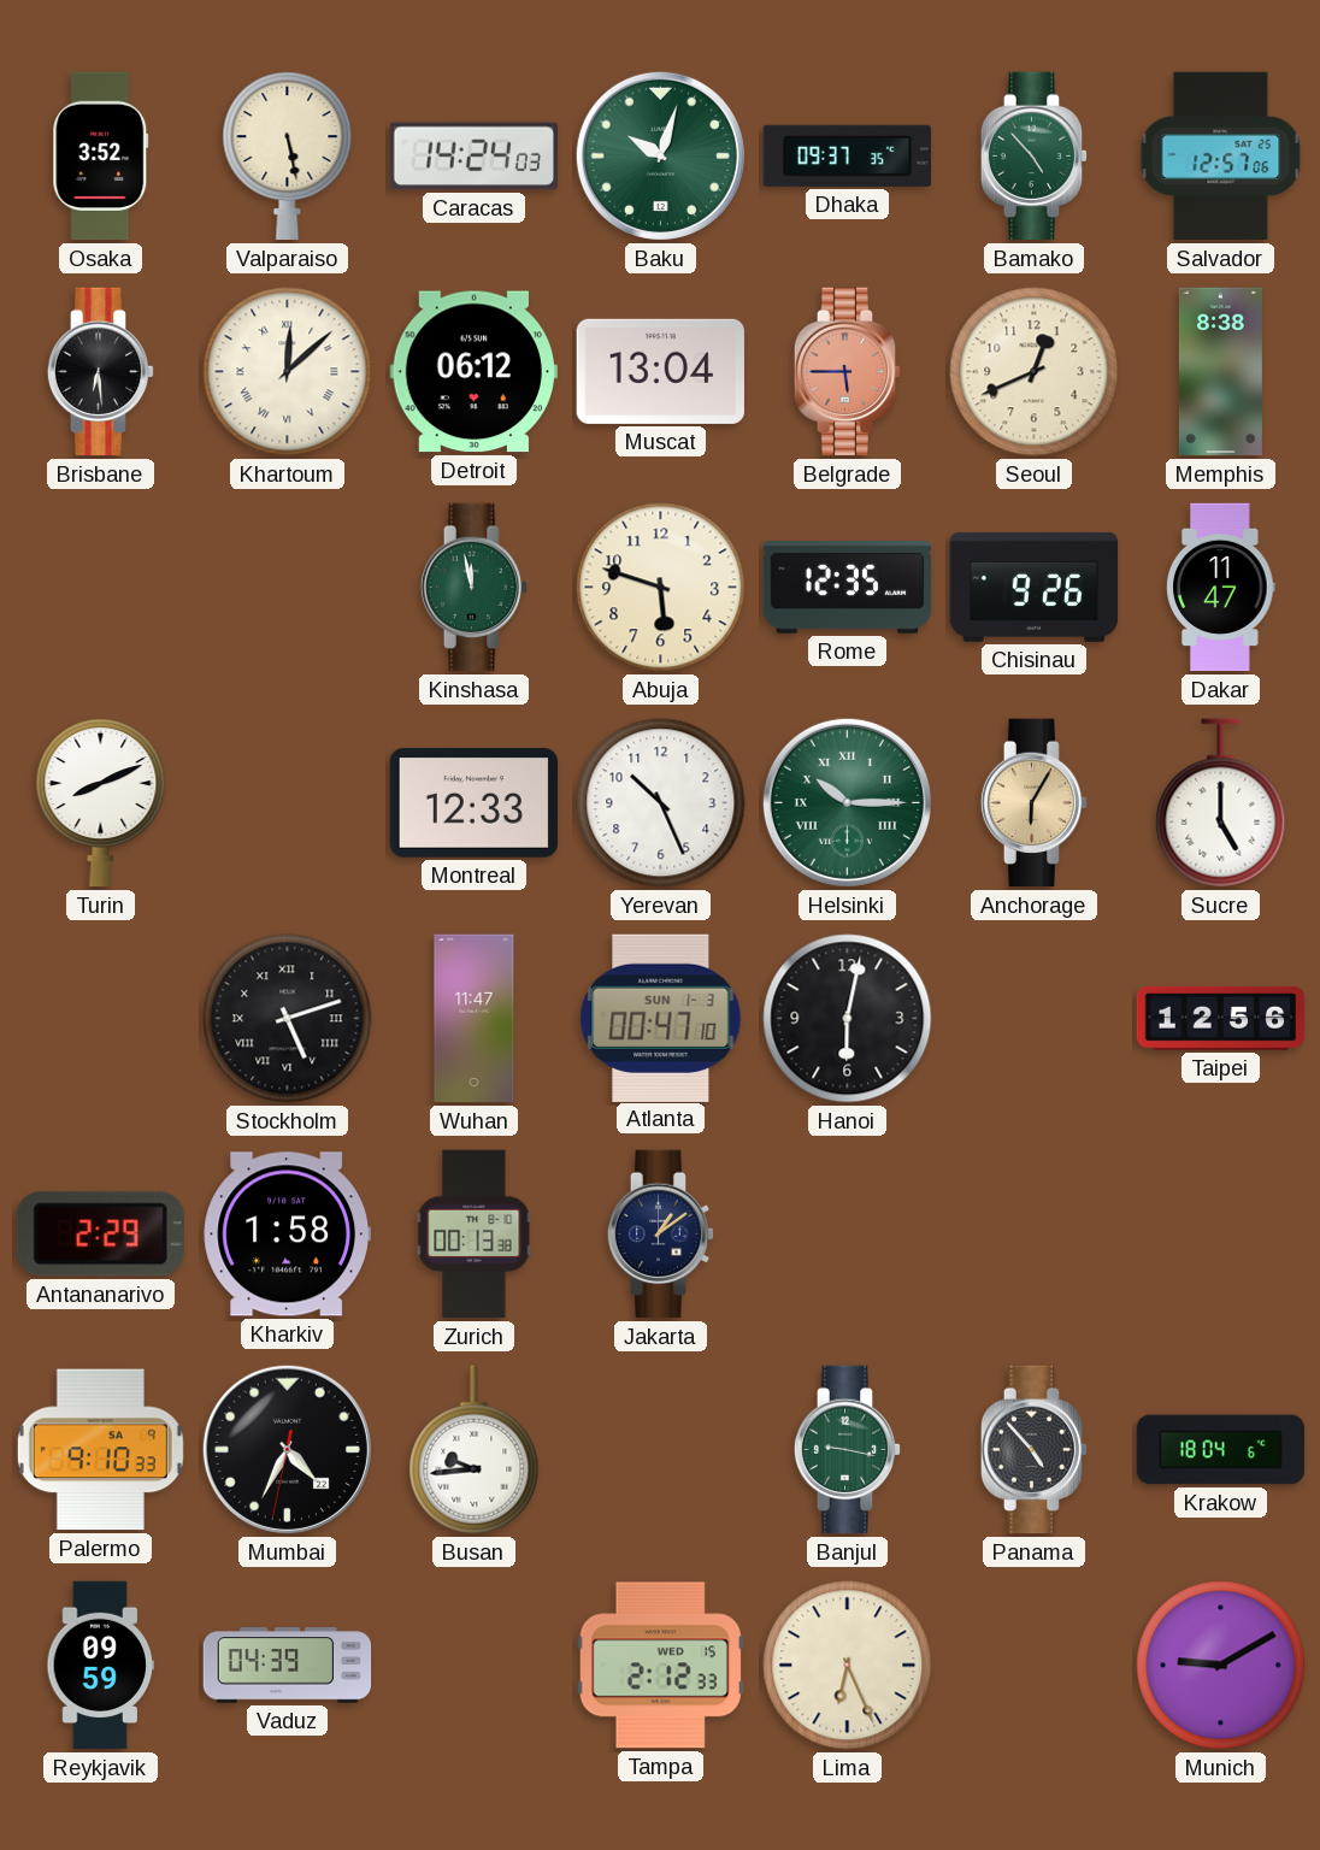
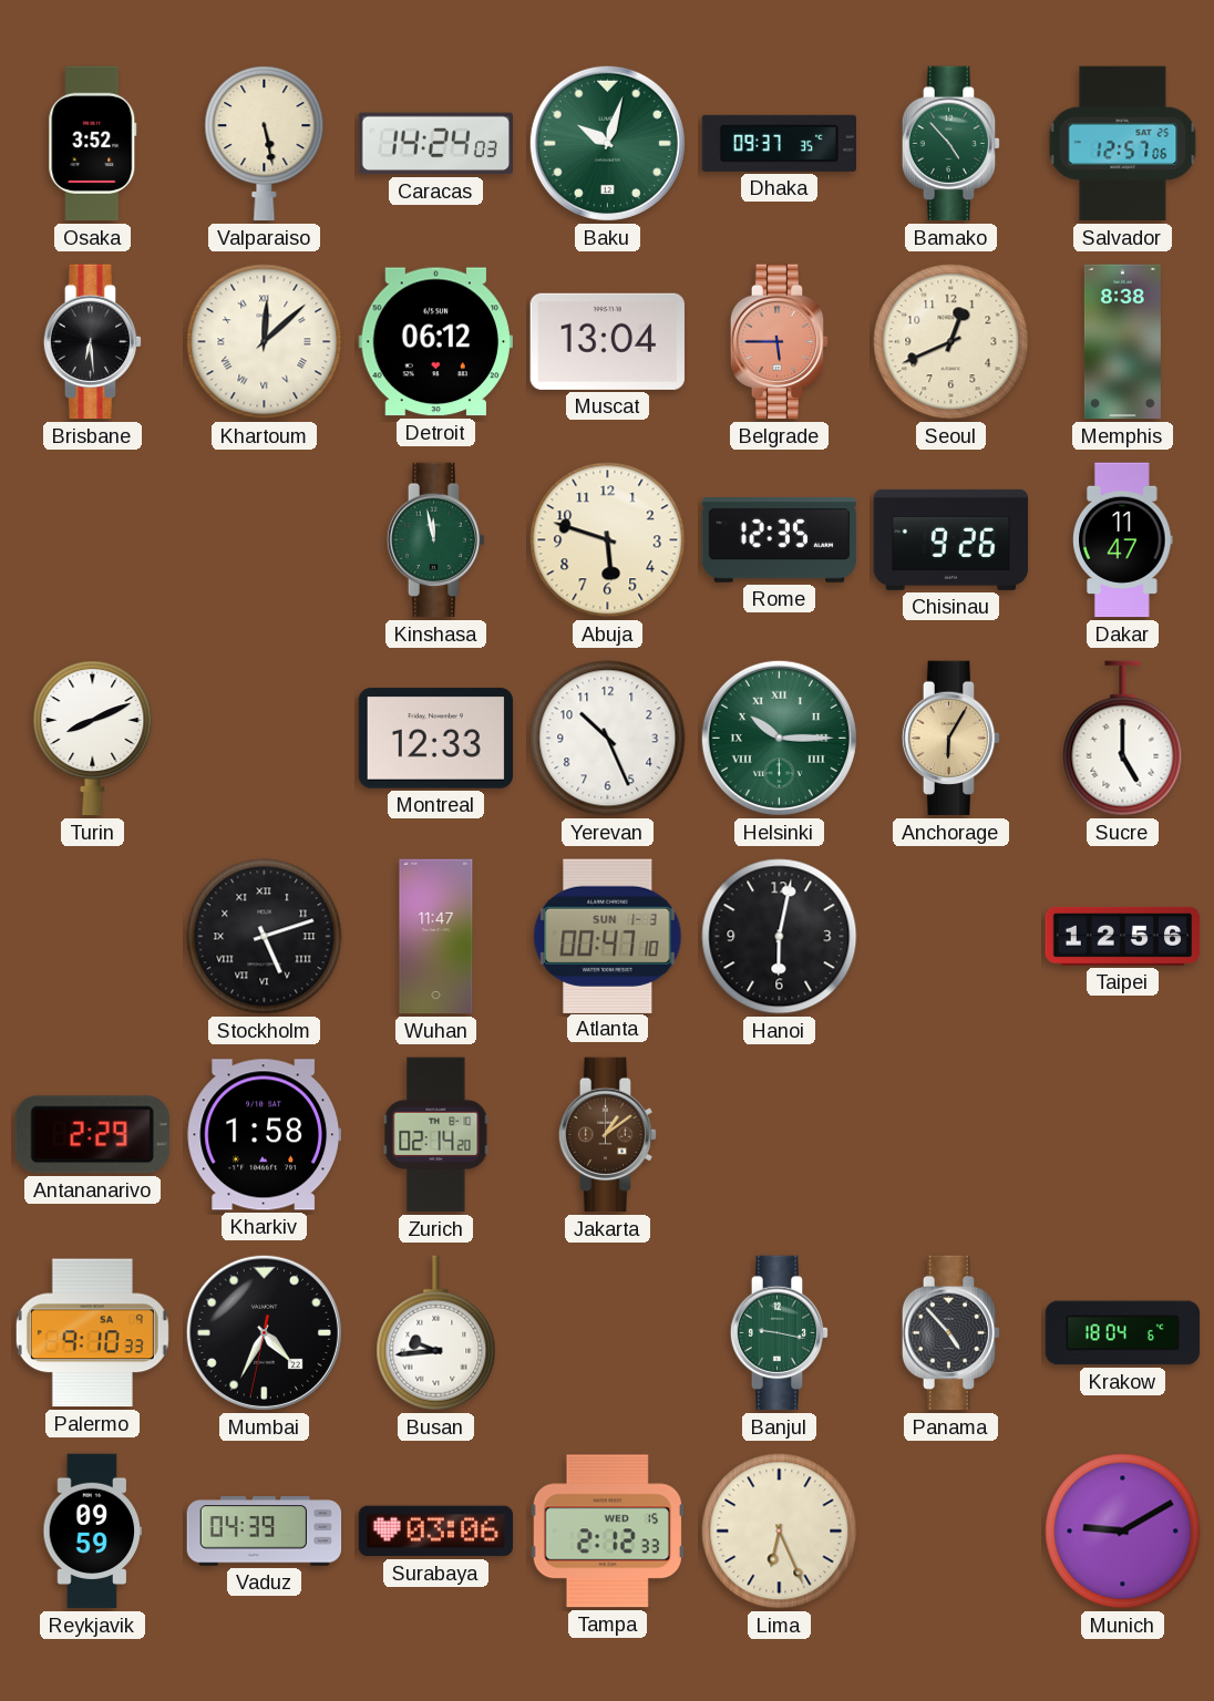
Zurich: 00:13 -> 02:14 (436, 1135)
Jakarta dial: navy -> brown (608, 1135)
Surabaya: none -> 03:06 (436, 1532)
